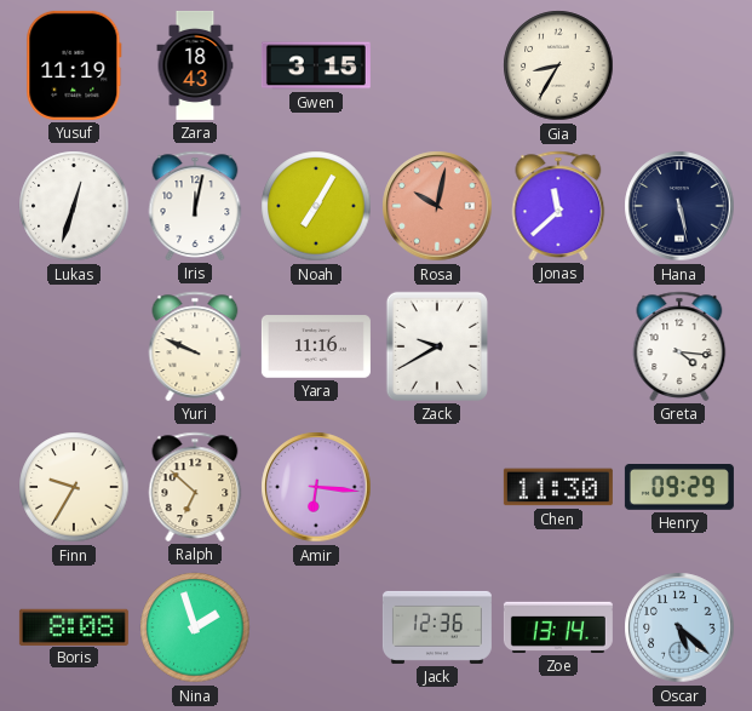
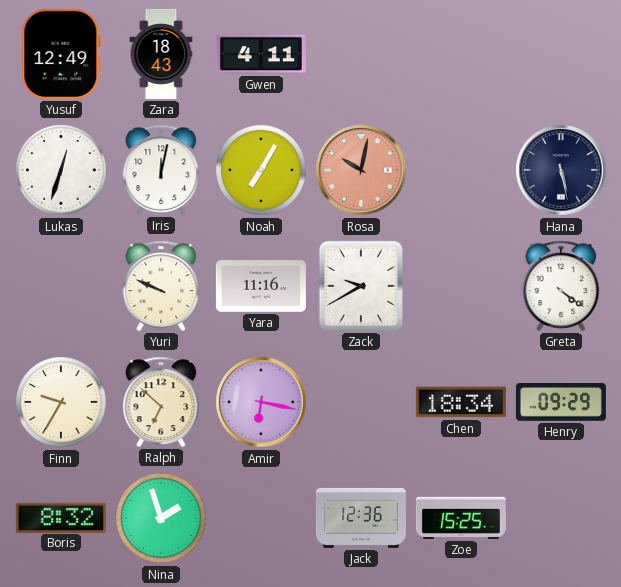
Yusuf: 11:19 -> 12:49 (61, 54)
Gwen: 3:15 -> 4:11 (261, 54)
Gia: 8:35 -> none (558, 65)
Jonas: 11:38 -> none (558, 206)
Greta: 4:16 -> 4:21 (561, 286)
Amir: 6:16 -> 6:17 (261, 402)
Chen: 11:30 -> 18:34 (461, 402)
Boris: 8:08 -> 8:32 (61, 517)
Zoe: 13:14 -> 15:25 (461, 518)
Oscar: 5:22 -> none (679, 627)
